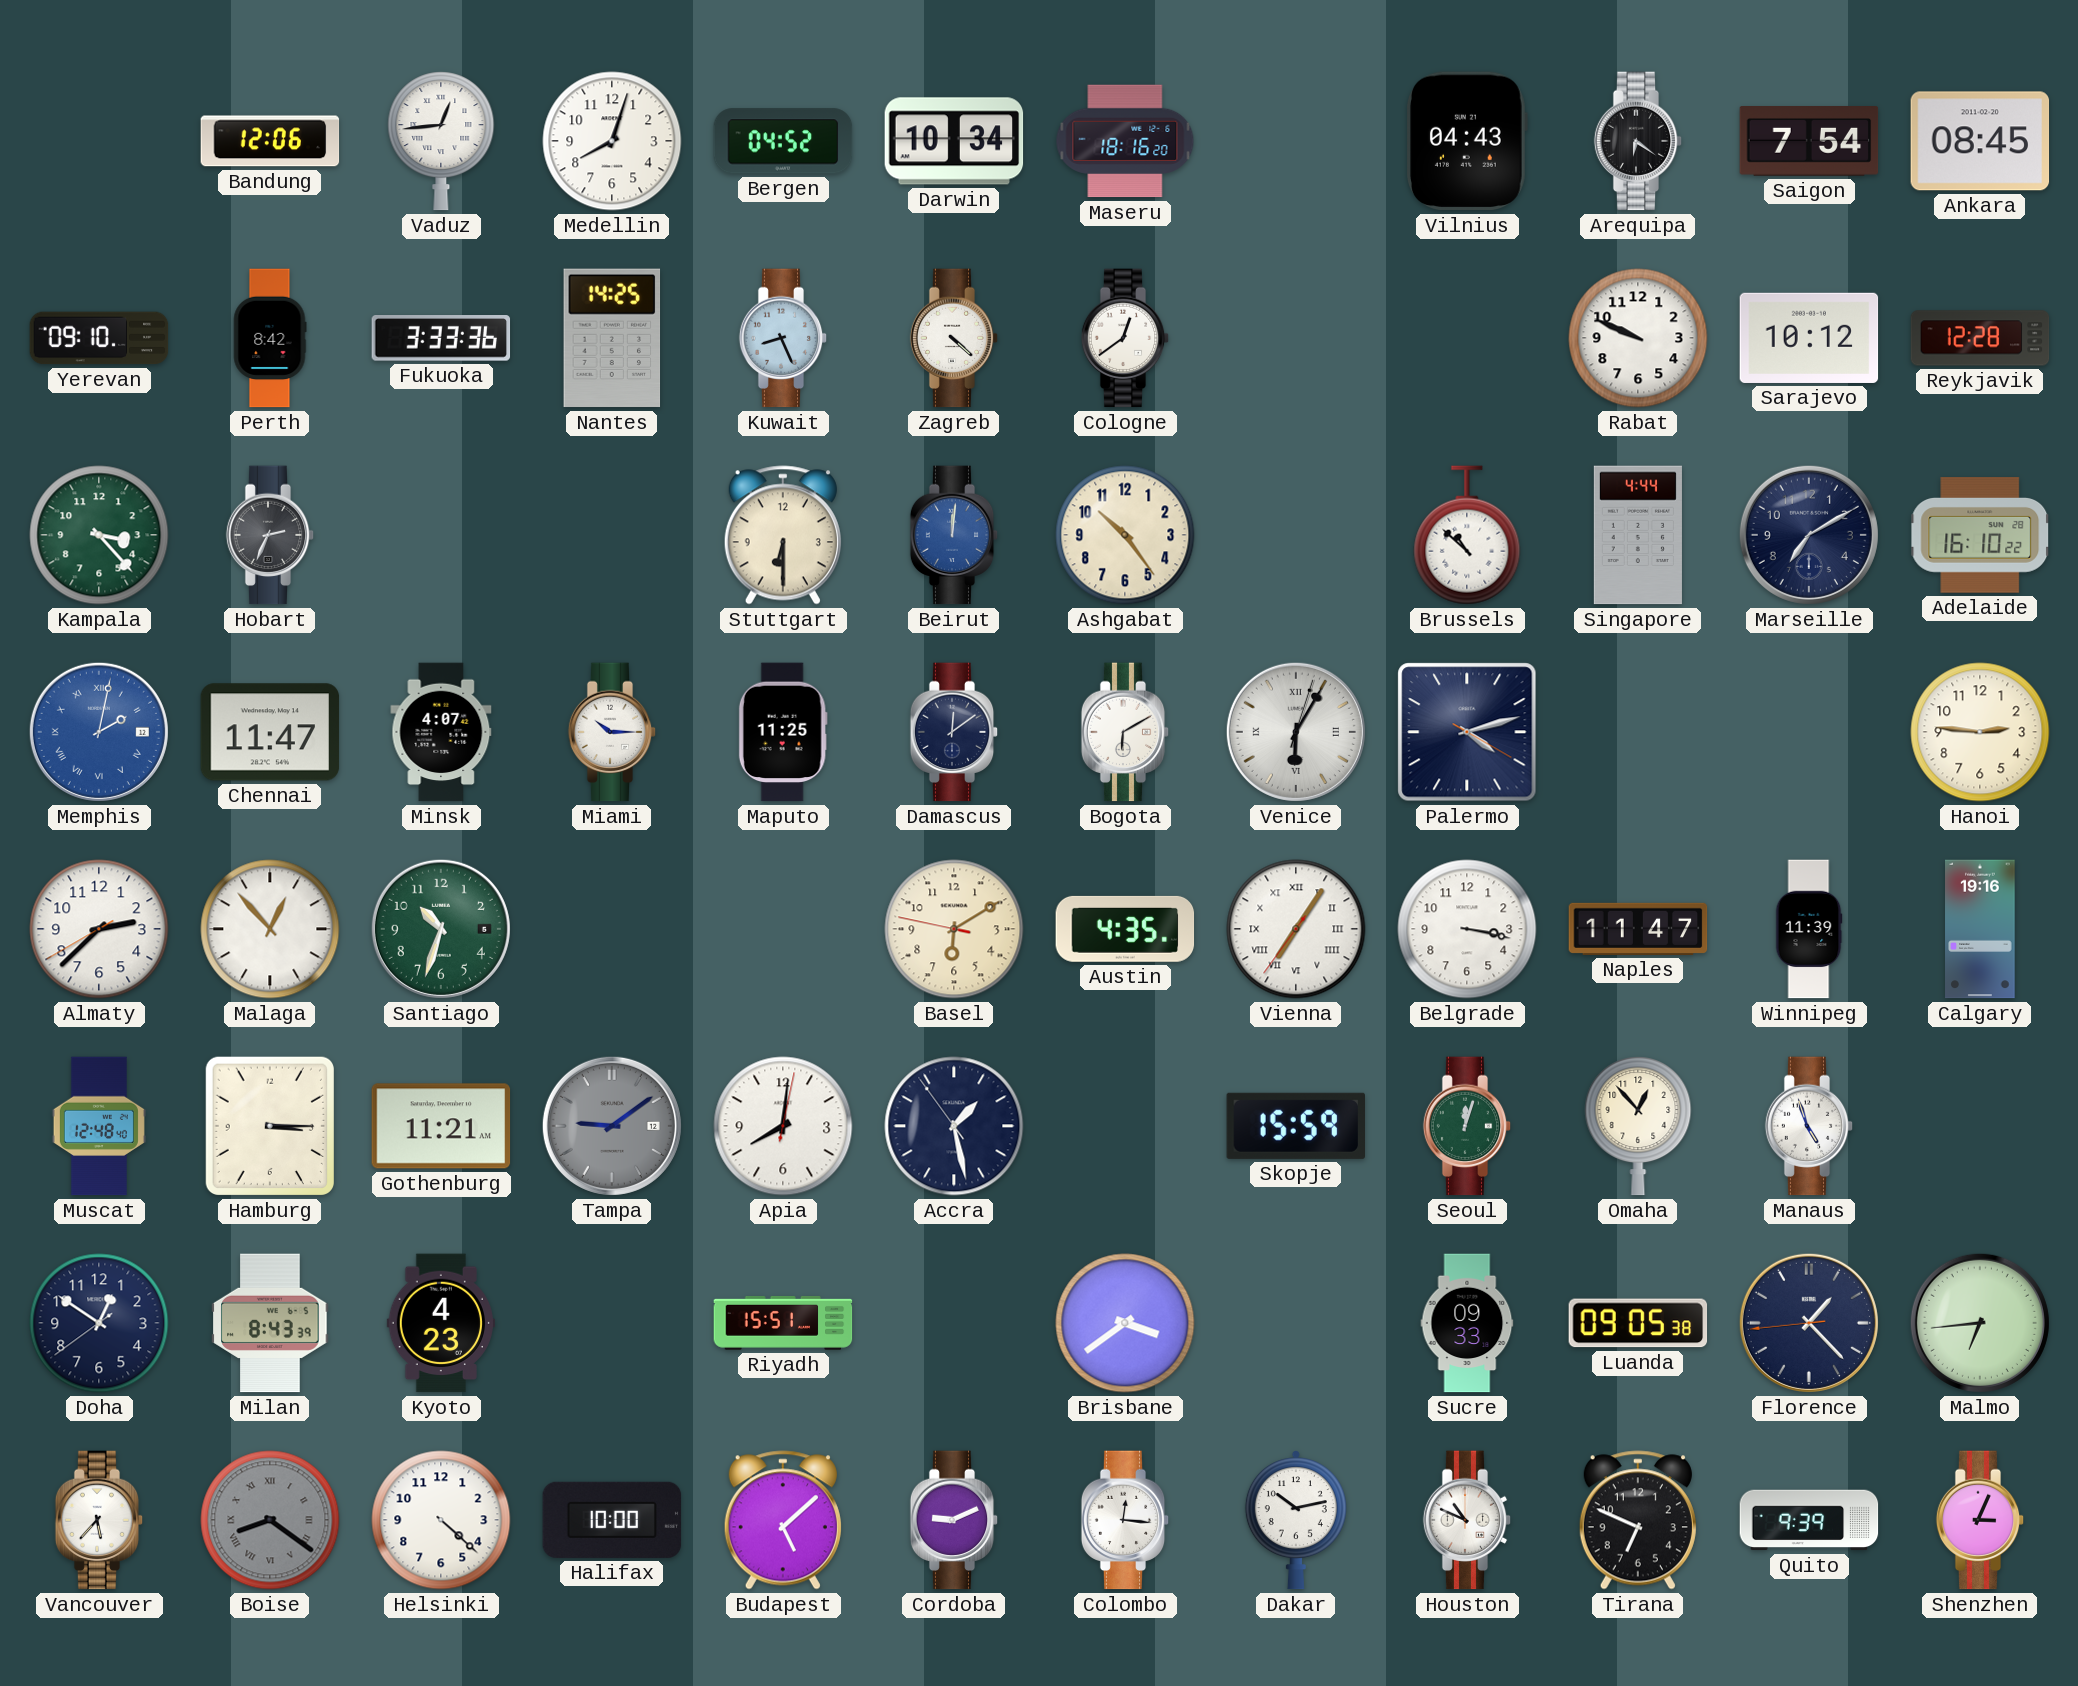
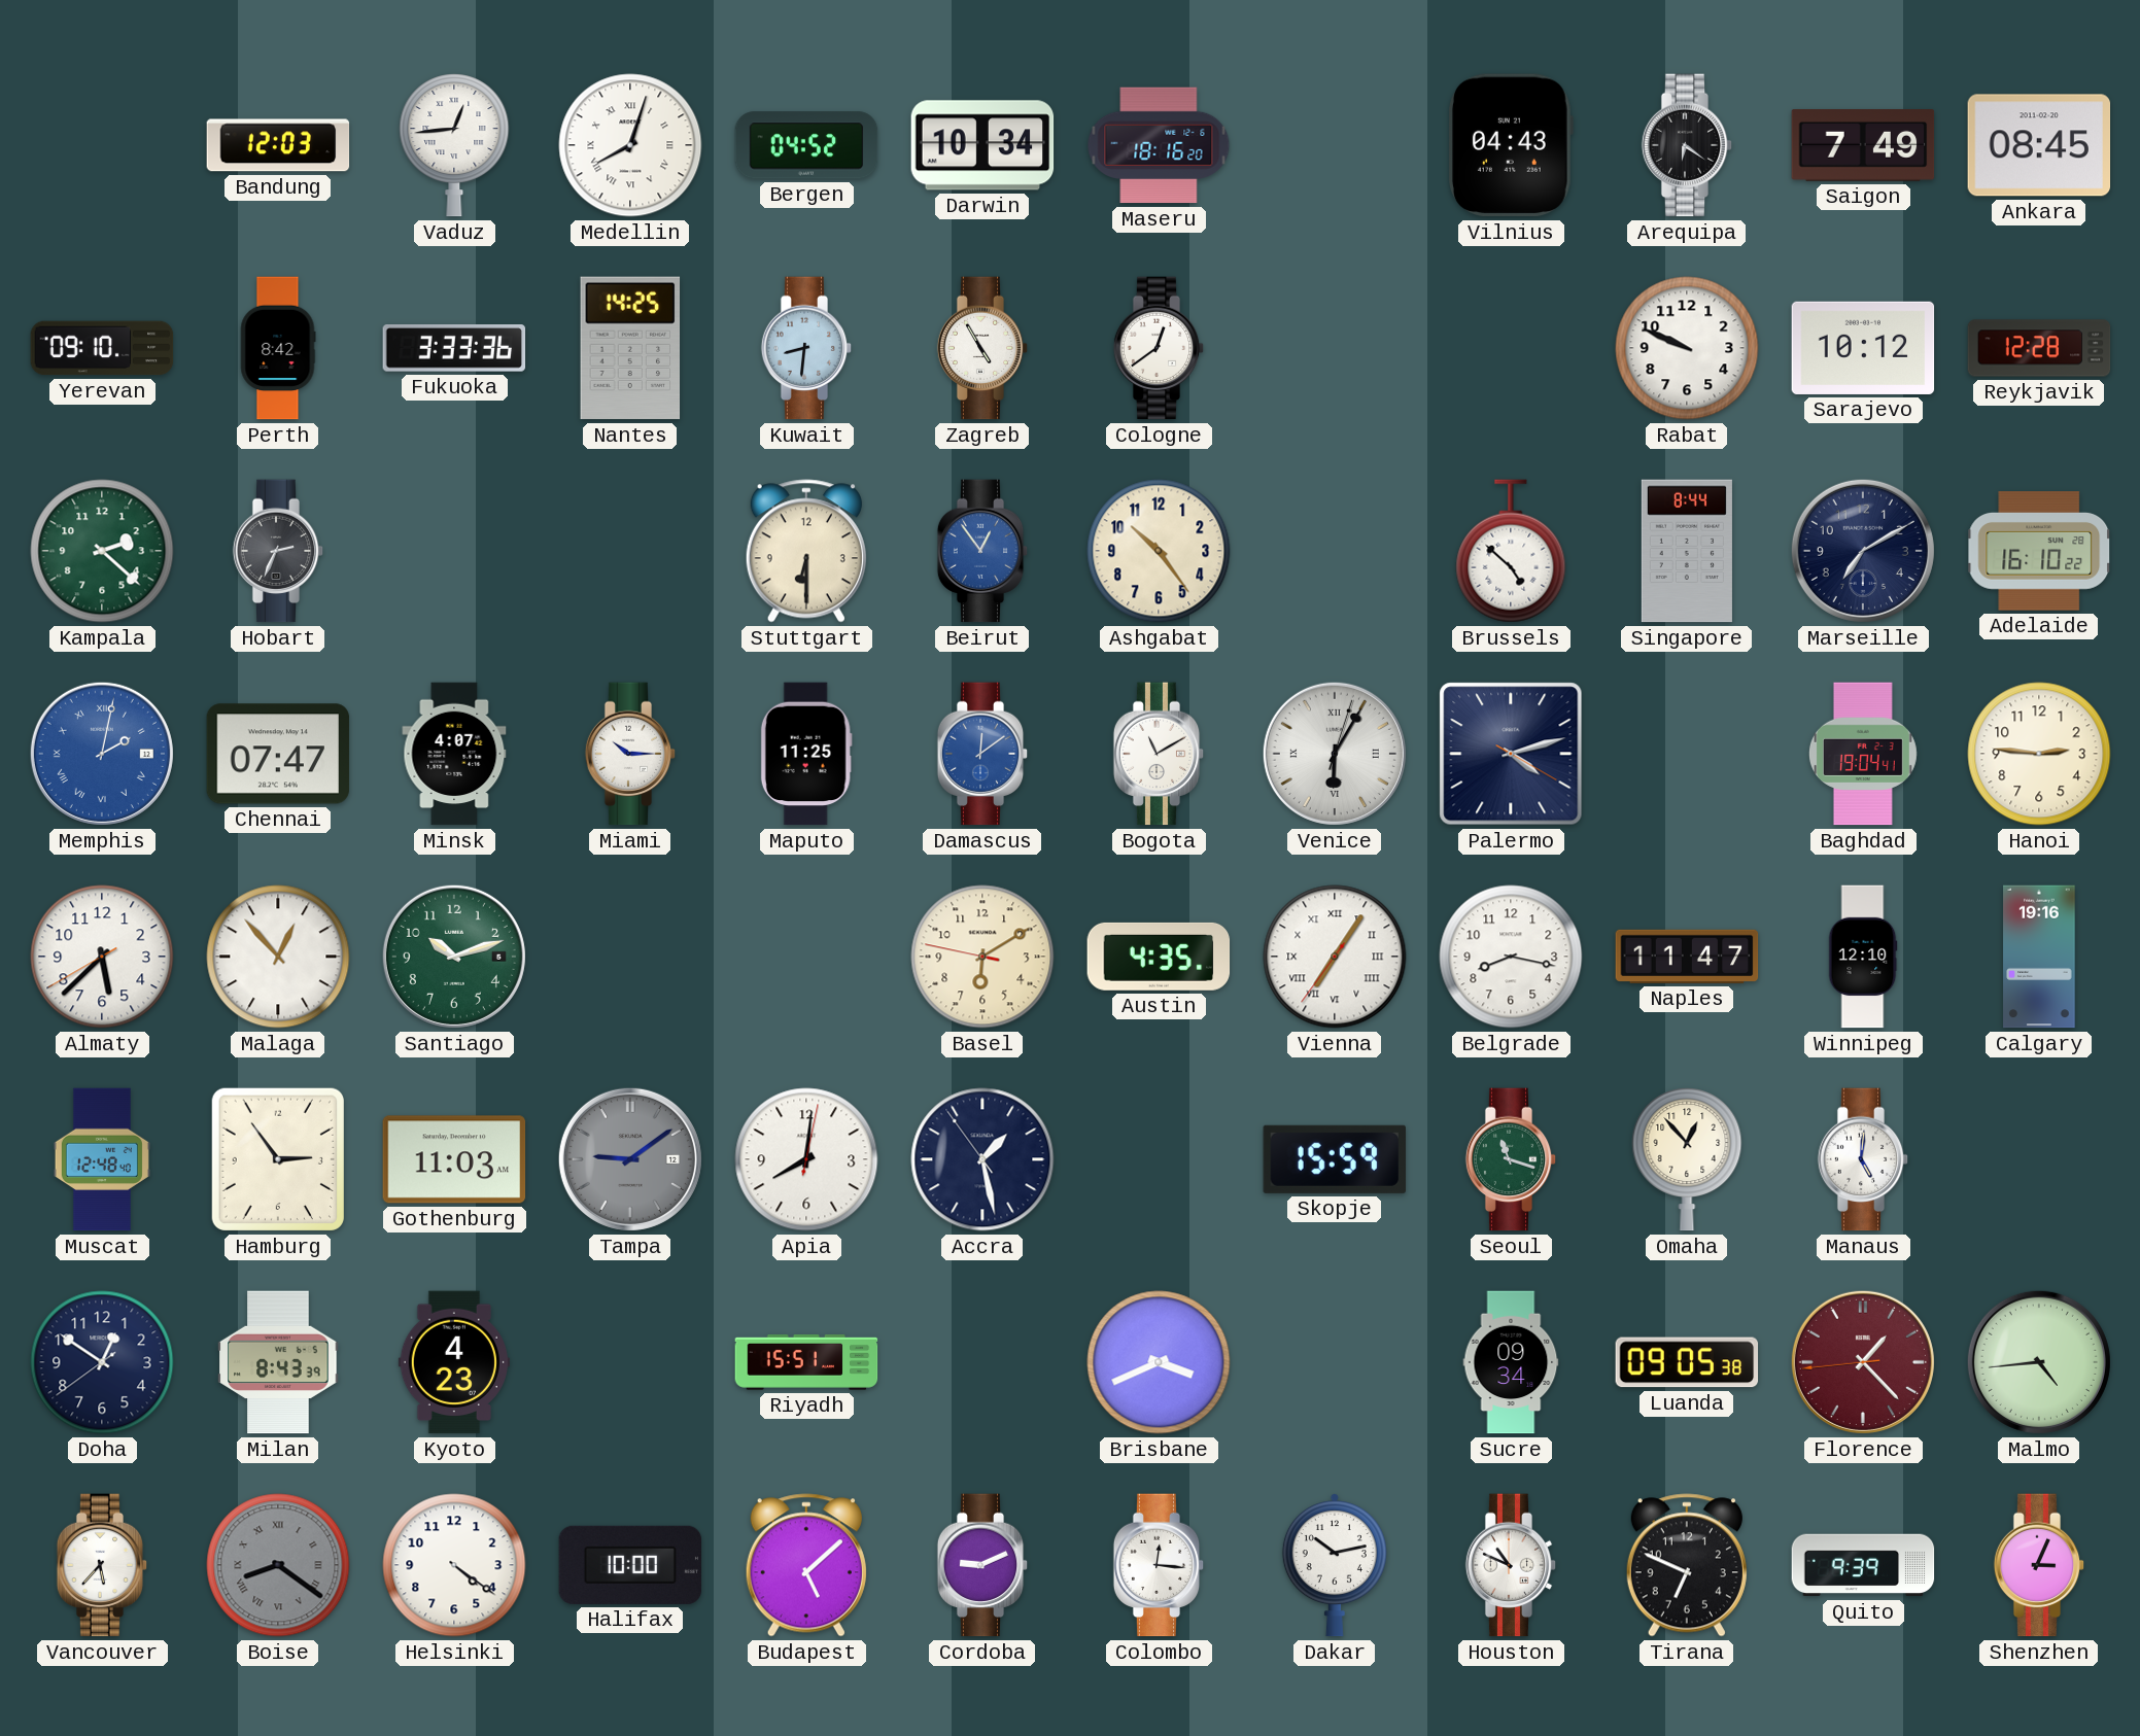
Bandung: 12:06 -> 12:03 (278, 145)
Medellin numerals: Arabic -> Roman (630, 145)
Saigon: 7:54 -> 7:49 (1863, 146)
Kuwait: 8:26 -> 8:31 (806, 348)
Zagreb: 4:22 -> 4:55 (982, 348)
Kampala: 3:23 -> 2:22 (102, 551)
Beirut: 12:01 -> 12:54 (982, 551)
Brussels: 10:52 -> 4:52 (1511, 551)
Singapore: 4:44 -> 8:44 (1687, 551)
Chennai: 11:47 -> 07:47 (278, 754)
Damascus dial: navy -> blue (982, 754)
Bogota: 6:10 -> 11:10 (1159, 754)
Baghdad: none -> 19:04 (1863, 754)
Almaty: 2:37 -> 5:37 (102, 957)
Santiago: 10:33 -> 10:12 (454, 957)
Belgrade: 3:17 -> 8:17 (1511, 957)
Winnipeg: 11:39 -> 12:10 (1863, 957)
Hamburg: 3:15 -> 2:54 (278, 1159)
Gothenburg: 11:21 -> 11:03 (454, 1159)
Seoul: 12:03 -> 11:18 (1511, 1159)
Manaus: 4:57 -> 5:01 (1863, 1159)
Brisbane: 3:39 -> 3:41 (1159, 1362)
Sucre: 09:33 -> 09:34 (1511, 1362)
Florence dial: navy -> burgundy (1863, 1362)
Malmo: 6:44 -> 4:44 (2039, 1362)
Helsinki: 4:22 -> 4:21 (454, 1565)
